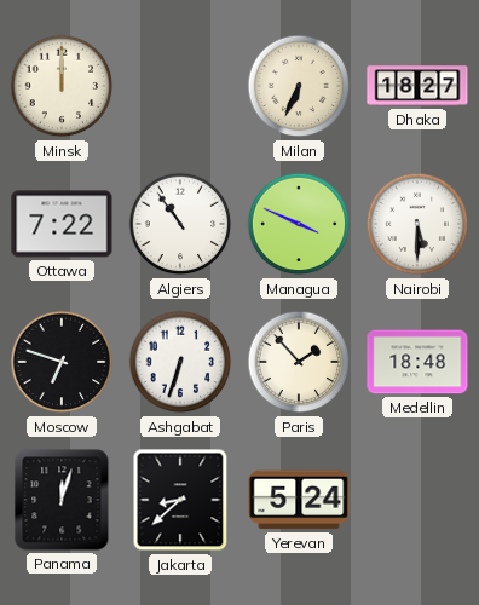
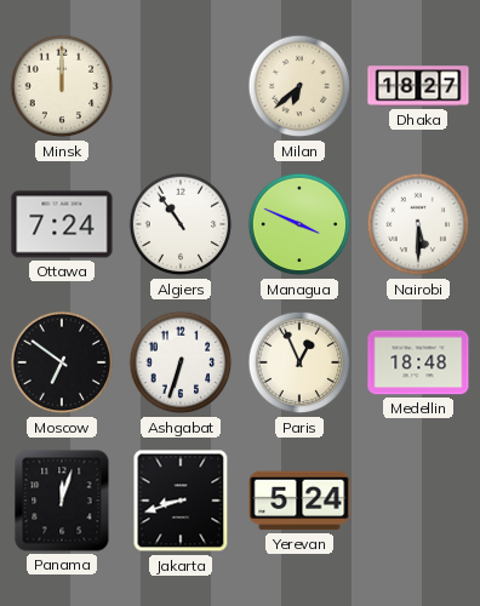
Milan: 6:34 -> 6:38 (299, 86)
Ottawa: 7:22 -> 7:24 (62, 224)
Moscow: 6:48 -> 6:51 (62, 362)
Paris: 1:53 -> 12:56 (299, 362)
Jakarta: 8:38 -> 8:42 (181, 501)
